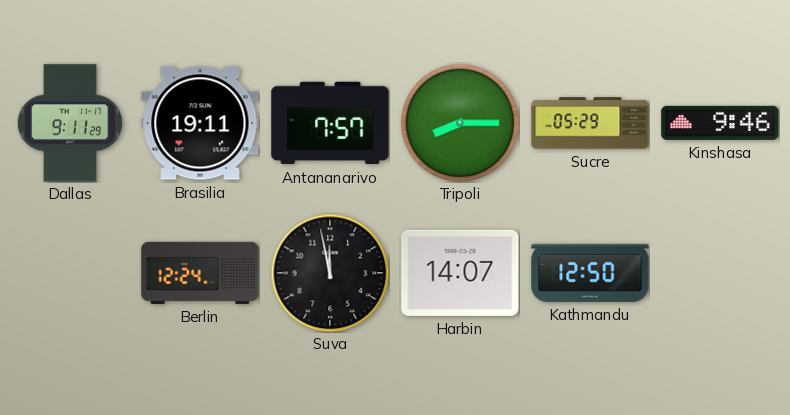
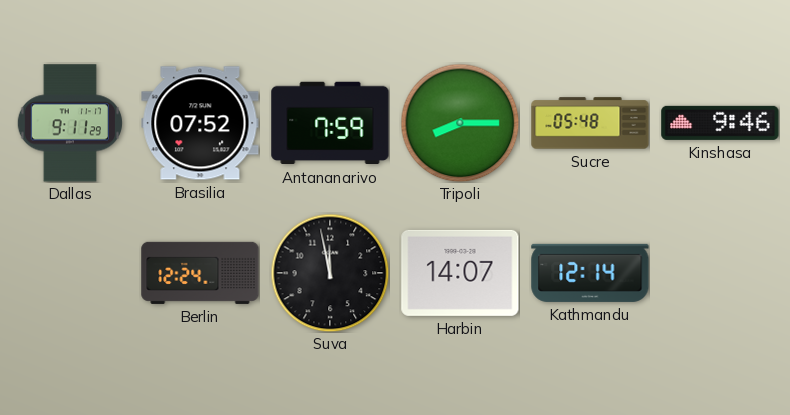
Brasilia: 19:11 -> 07:52 (200, 123)
Antananarivo: 7:57 -> 7:59 (330, 123)
Sucre: 05:29 -> 05:48 (590, 123)
Kathmandu: 12:50 -> 12:14 (590, 273)
